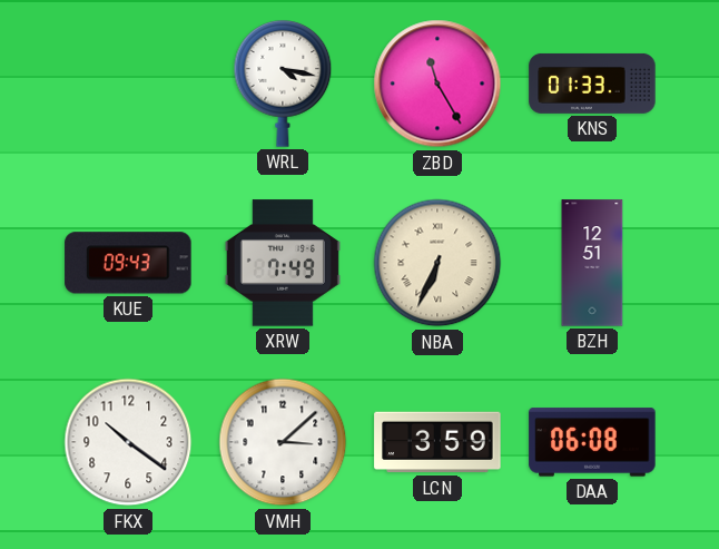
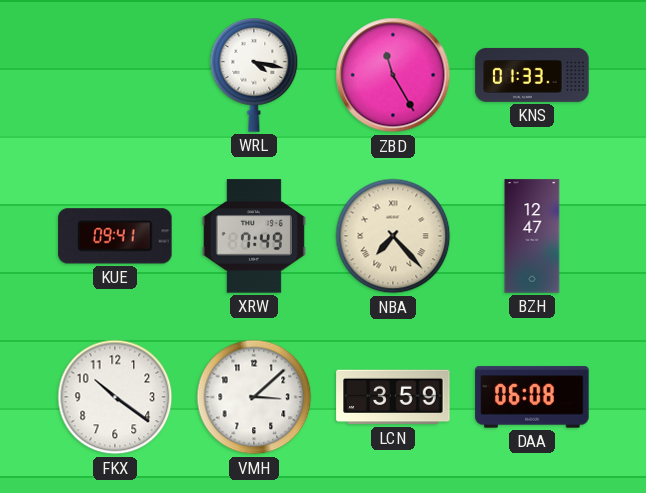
KUE: 09:43 -> 09:41 (115, 236)
NBA: 6:34 -> 7:23 (393, 236)
BZH: 12:51 -> 12:47 (532, 236)
